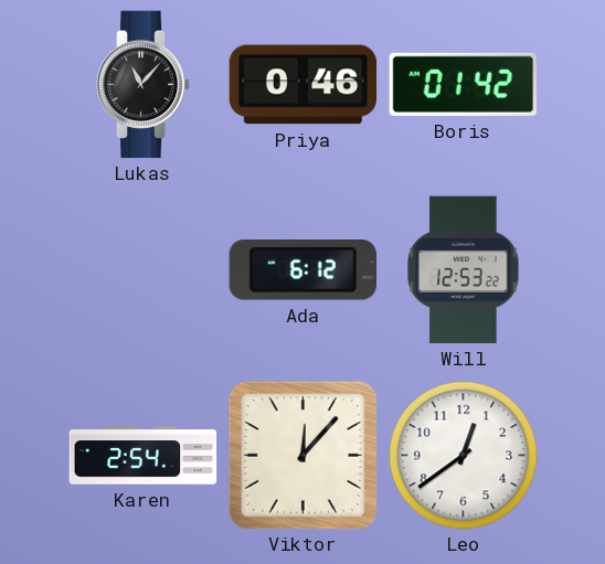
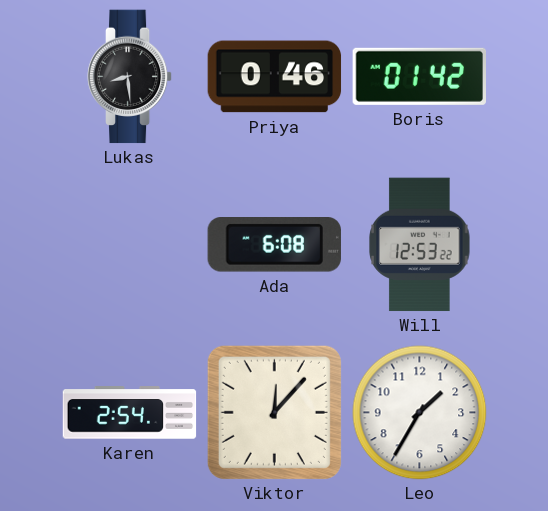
Lukas: 11:07 -> 8:29 (130, 77)
Ada: 6:12 -> 6:08 (274, 245)
Leo: 12:39 -> 1:35 (420, 413)
